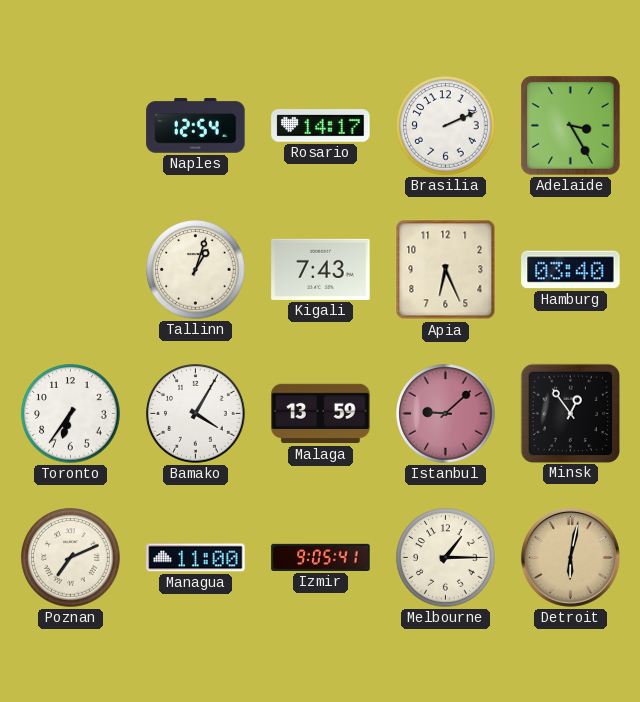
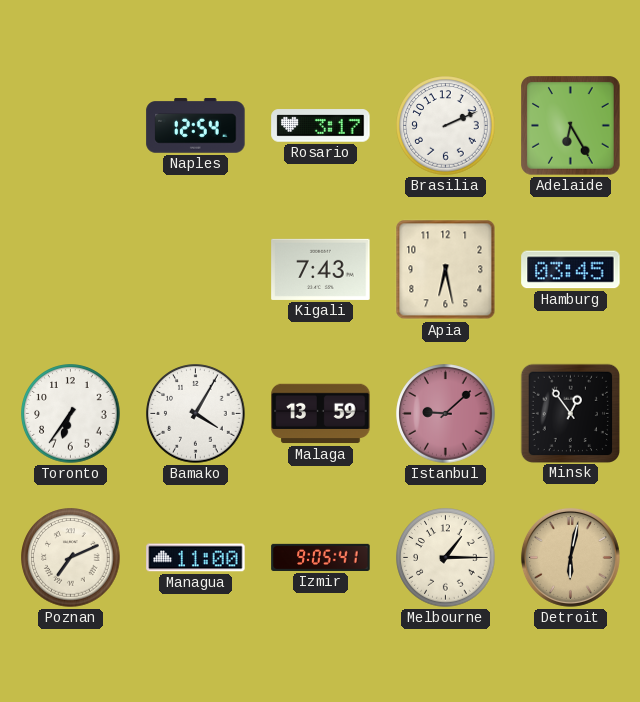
Rosario: 14:17 -> 3:17 (321, 126)
Adelaide: 3:25 -> 6:25 (571, 126)
Tallinn: 1:03 -> none (196, 270)
Apia: 6:26 -> 6:28 (446, 270)
Hamburg: 03:40 -> 03:45 (571, 270)
